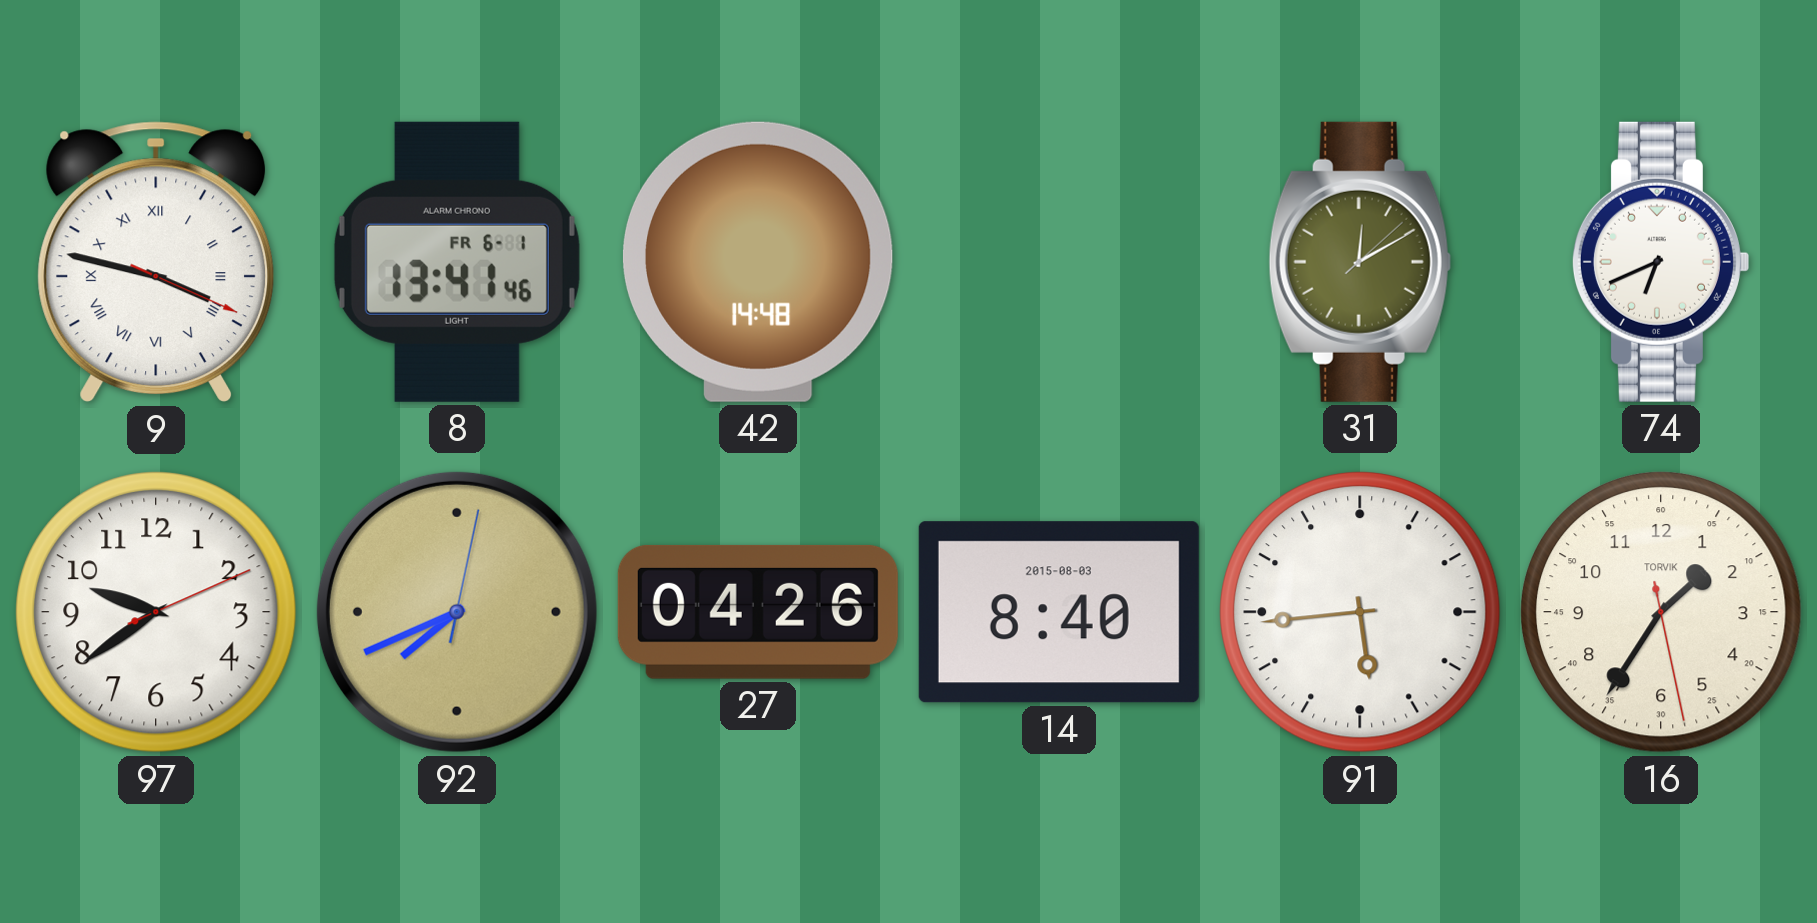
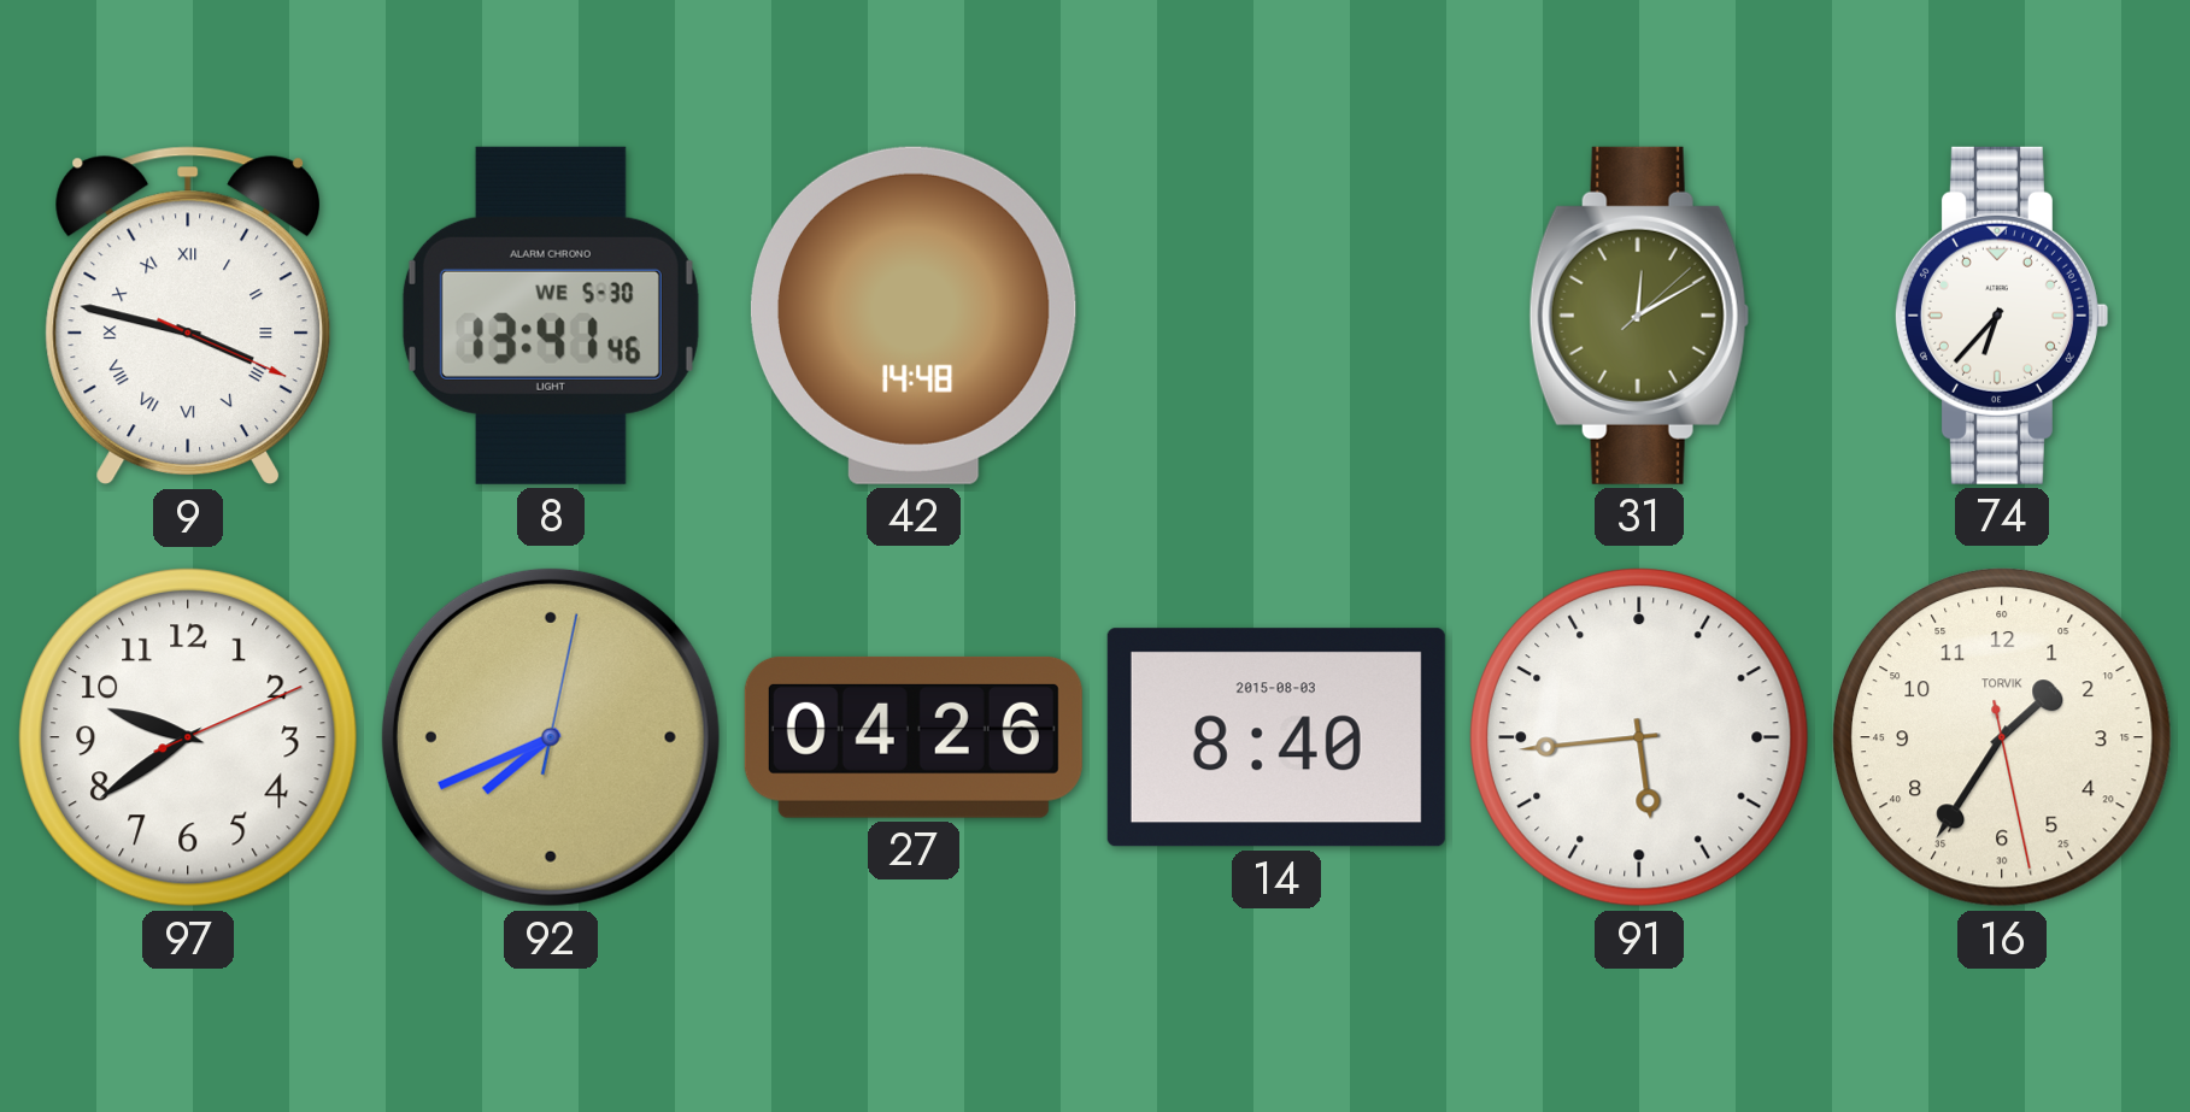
8 date: FR 6-1 -> WE 5-30 (551, 316)
74: 6:41 -> 6:37 (2001, 316)
